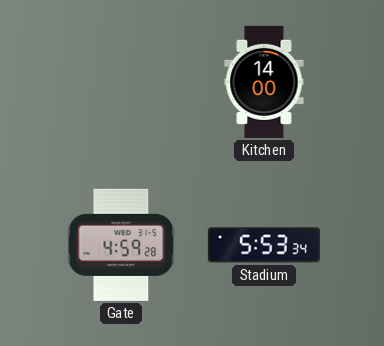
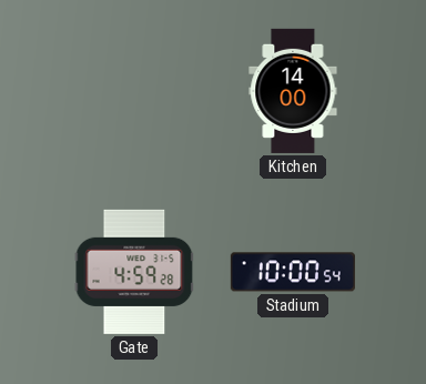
Stadium: 5:53 -> 10:00 (293, 272)
